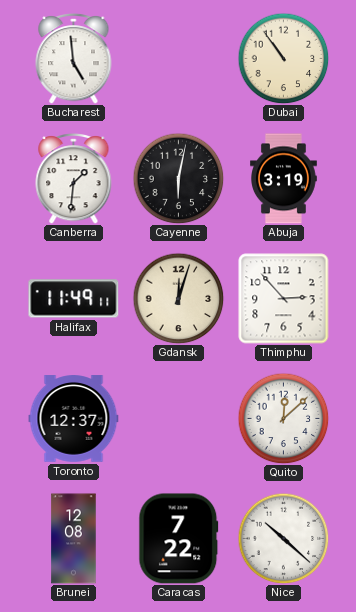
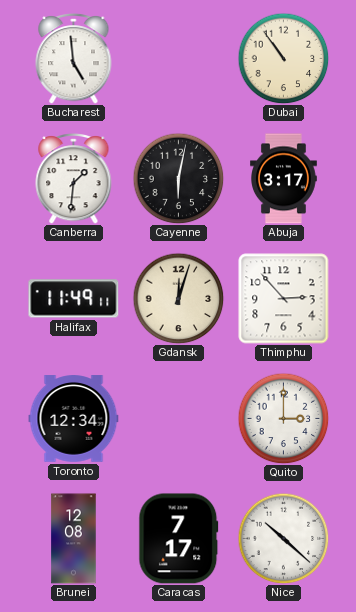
Abuja: 3:19 -> 3:17 (284, 179)
Toronto: 12:37 -> 12:34 (74, 419)
Quito: 12:08 -> 3:00 (283, 418)
Caracas: 7:22 -> 7:17 (179, 539)
